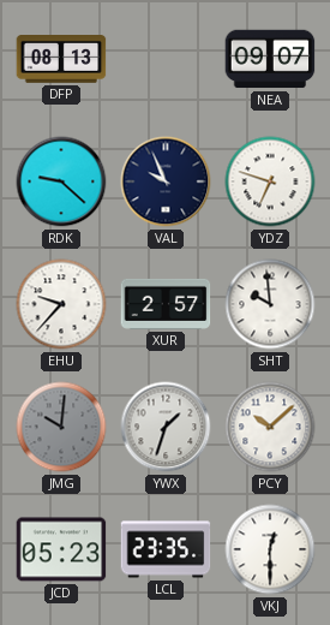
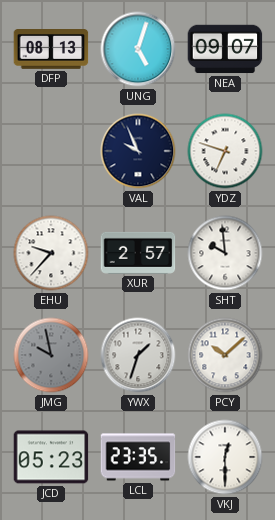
UNG: none -> 5:03 (138, 49)
RDK: 9:22 -> none (61, 181)
JMG: 10:01 -> 9:58 (51, 355)
